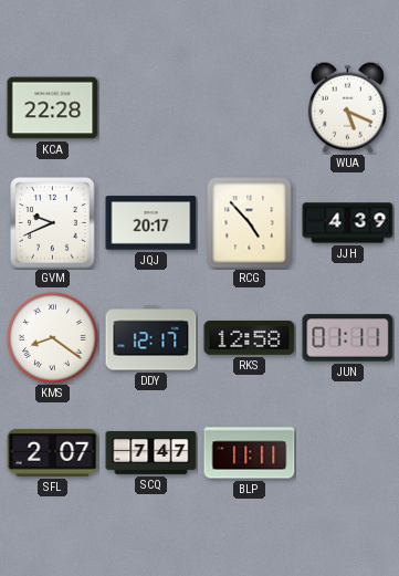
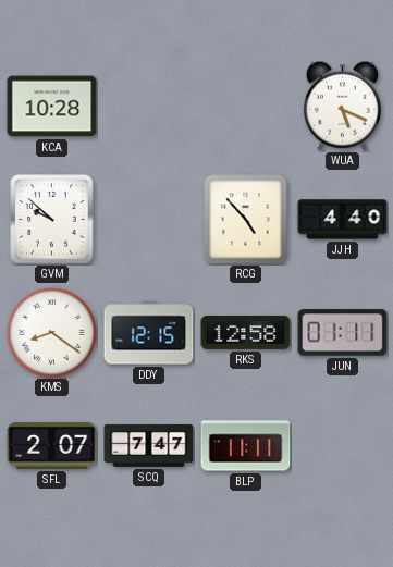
KCA: 22:28 -> 10:28 (52, 107)
GVM: 9:41 -> 9:52 (52, 220)
JQJ: 20:17 -> none (151, 223)
JJH: 4:39 -> 4:40 (343, 220)
DDY: 12:17 -> 12:15 (149, 333)
